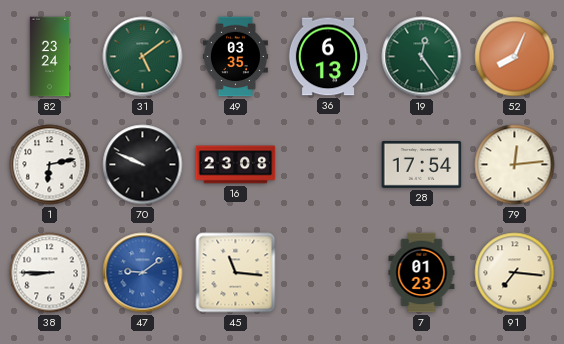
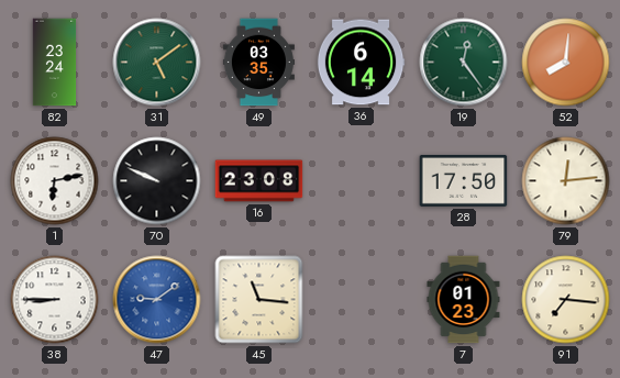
36: 6:13 -> 6:14 (361, 63)
52: 8:04 -> 8:01 (566, 63)
28: 17:54 -> 17:50 (464, 181)
